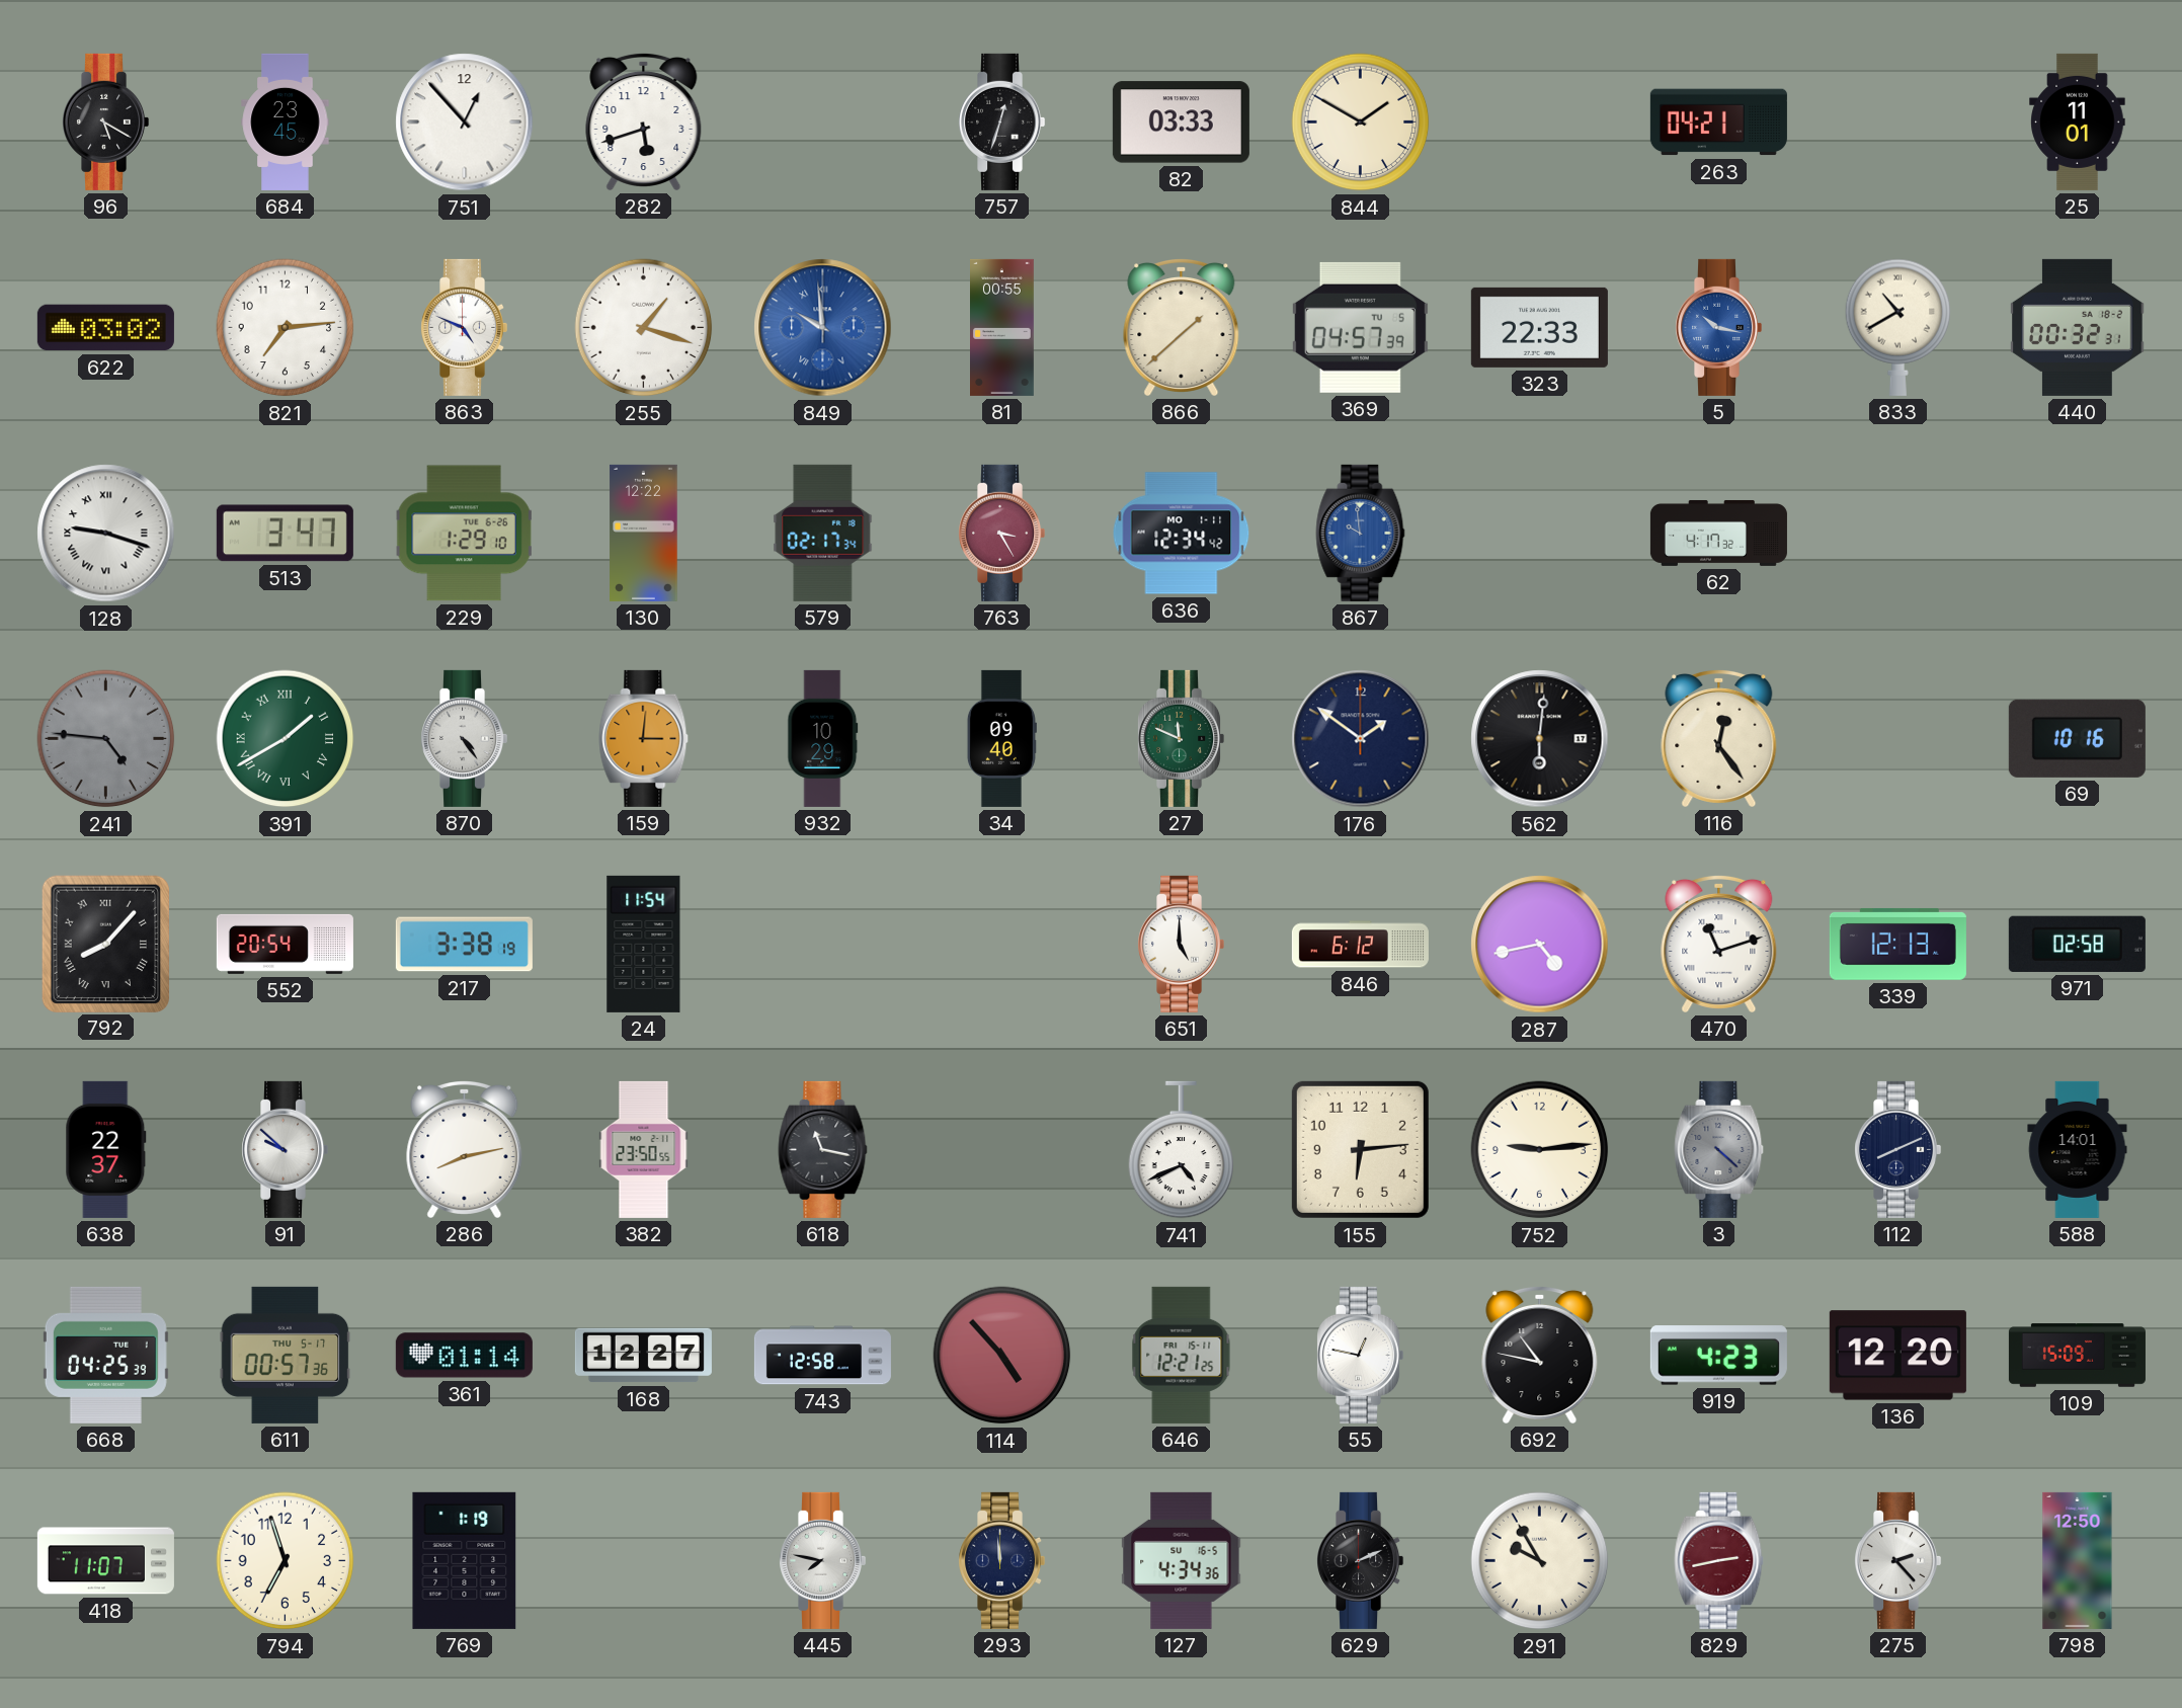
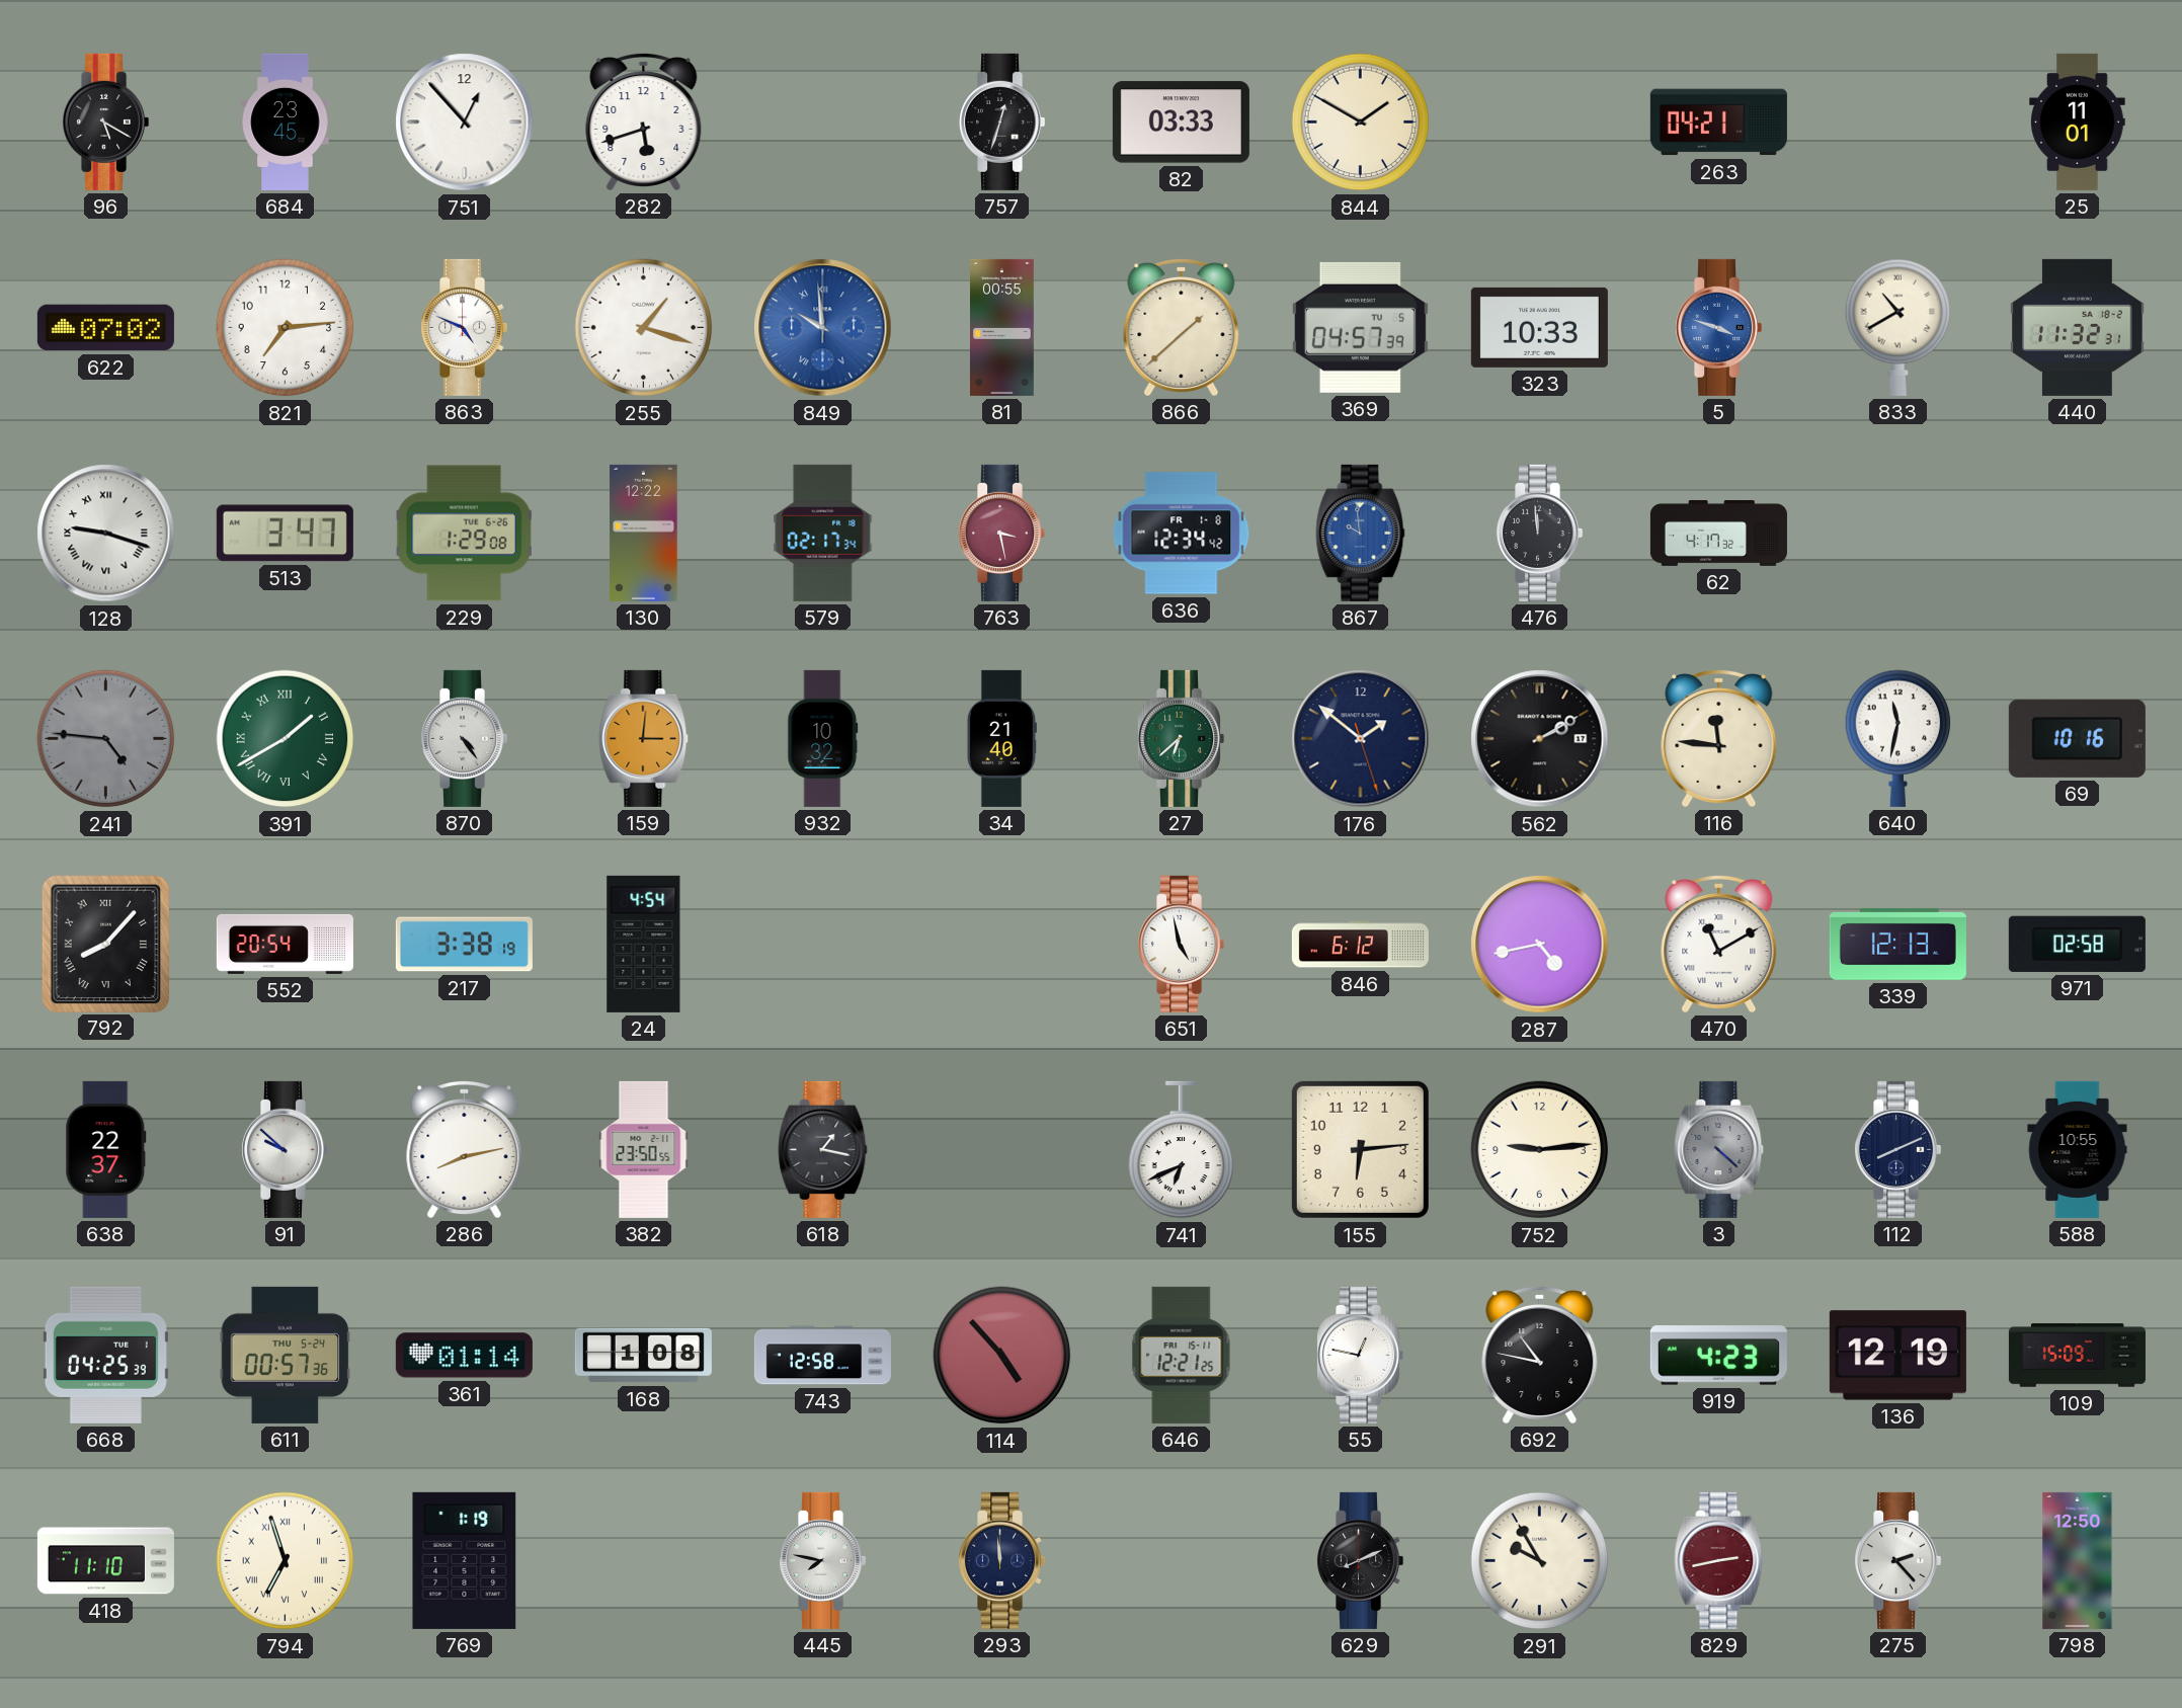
622: 03:02 -> 07:02 (105, 328)
323: 22:33 -> 10:33 (1539, 327)
5: 10:17 -> 3:48 (1719, 327)
440: 00:32 -> 11:32 (2078, 327)
229: 1:29:10 -> 1:29:08 (464, 534)
763: 3:25 -> 3:28 (1002, 533)
636 date: MO 1-11 -> FR 1-8 (1182, 534)
476: none -> 11:59 (1540, 533)
932: 10:29 -> 10:32 (823, 738)
34: 09:40 -> 21:40 (1001, 738)
27: 11:49 -> 6:38 (1182, 738)
176: 1:51:00 -> 1:51:27 (1361, 739)
562: 6:01 -> 2:10 (1540, 739)
116: 12:24 -> 11:46 (1719, 738)
640: none -> 11:32 (1898, 738)
24: 11:54 -> 4:54 (644, 944)
651: 5:00 -> 4:58 (1182, 944)
470: 11:12 -> 11:10 (1719, 944)
618: 11:17 -> 1:17 (823, 1149)
741: 4:41 -> 6:41 (1182, 1150)
588: 14:01 -> 10:55 (2078, 1149)
611 date: THU 5-17 -> THU 5-24 (286, 1355)
168: 12:27 -> 1:08 (643, 1356)
136: 12:20 -> 12:19 (1897, 1356)
418: 11:07 -> 11:10 (105, 1561)
794 numerals: Arabic -> Roman (286, 1561)
127: 4:34 -> none (1182, 1560)
629: 2:11 -> 8:11 (1361, 1560)
